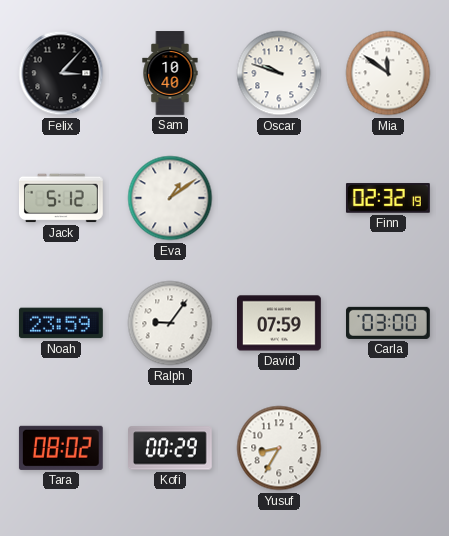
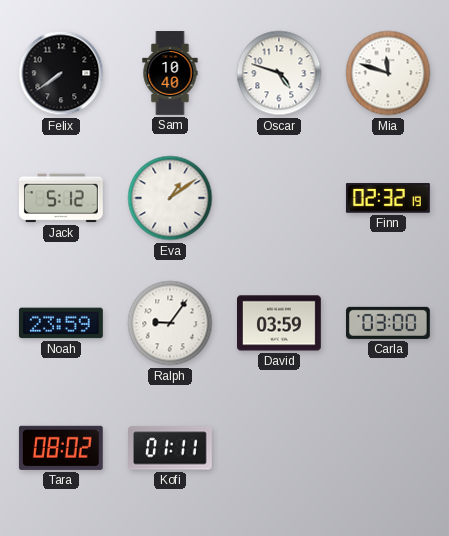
Felix: 3:07 -> 7:39 (61, 73)
Oscar: 9:48 -> 4:48 (279, 73)
Mia: 11:51 -> 11:48 (388, 73)
David: 07:59 -> 03:59 (280, 323)
Kofi: 00:29 -> 01:11 (171, 448)
Yusuf: 8:35 -> none (279, 448)
